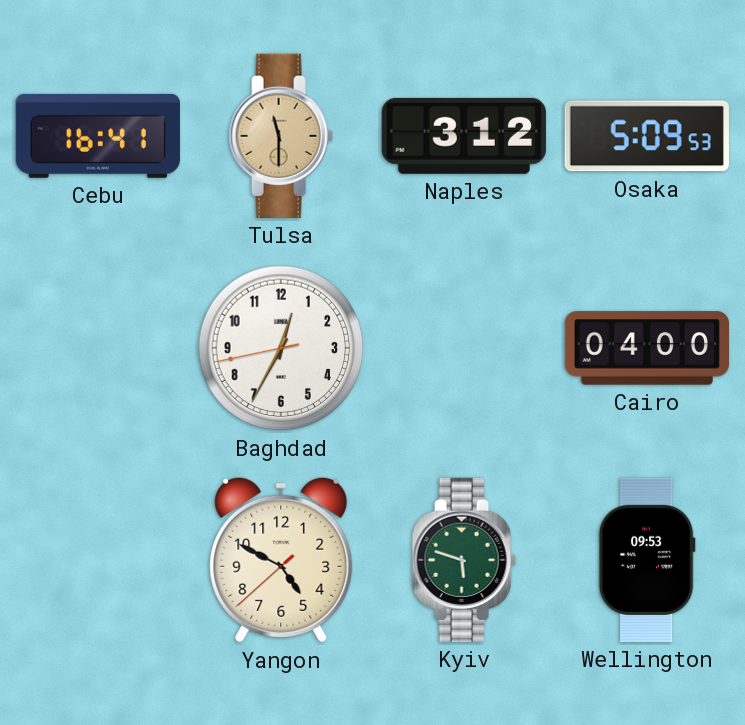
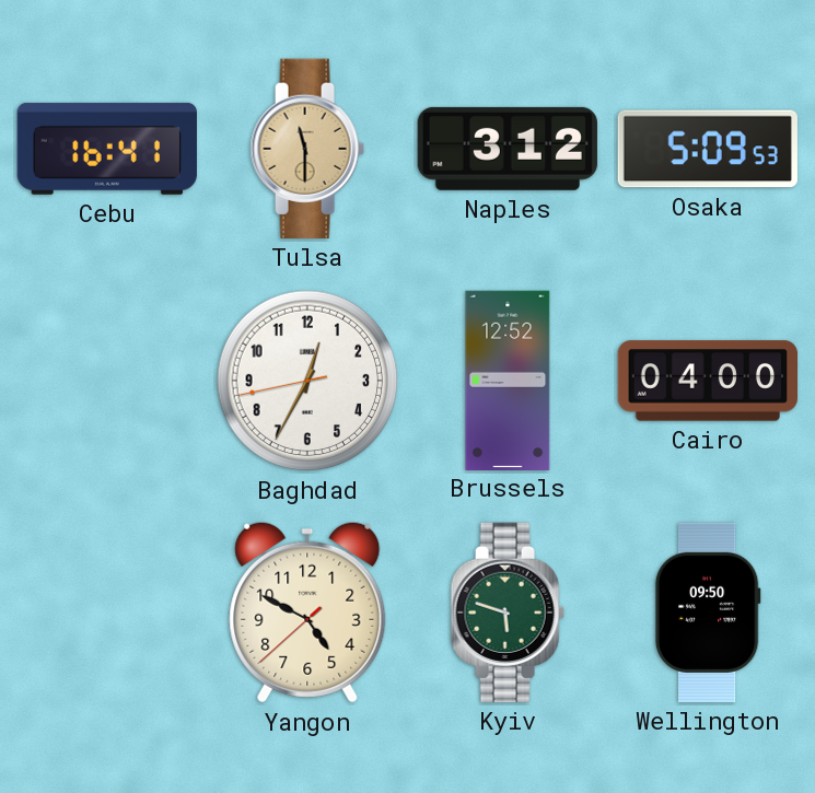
Brussels: none -> 12:52 (508, 380)
Wellington: 09:53 -> 09:50 (708, 613)
